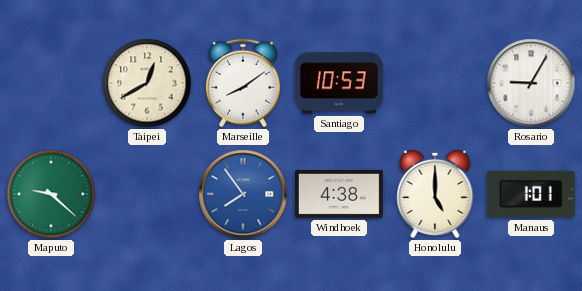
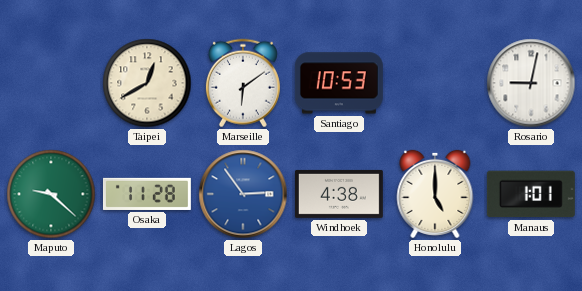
Marseille: 8:09 -> 6:09 (243, 83)
Rosario: 9:05 -> 9:02 (531, 83)
Osaka: none -> 11:28 (147, 194)
Lagos: 7:54 -> 2:54 (243, 194)
